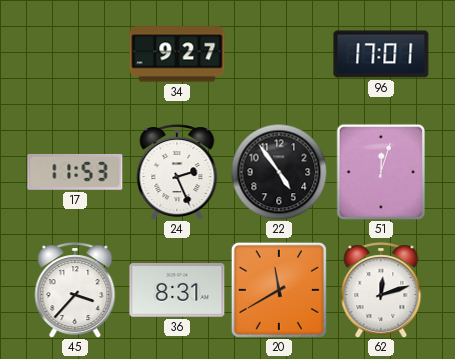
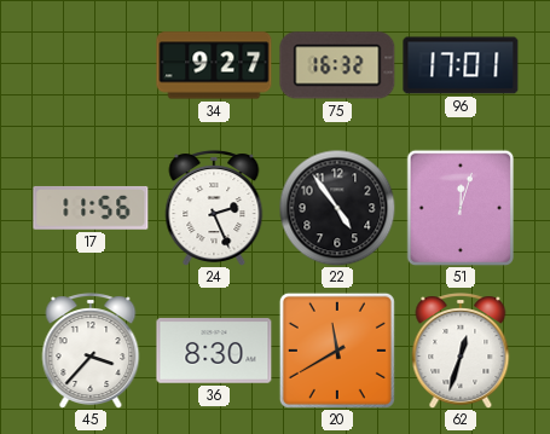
75: none -> 16:32 (337, 65)
17: 11:53 -> 11:56 (91, 208)
36: 8:31 -> 8:30 (214, 351)
62: 12:12 -> 12:33 (461, 351)
